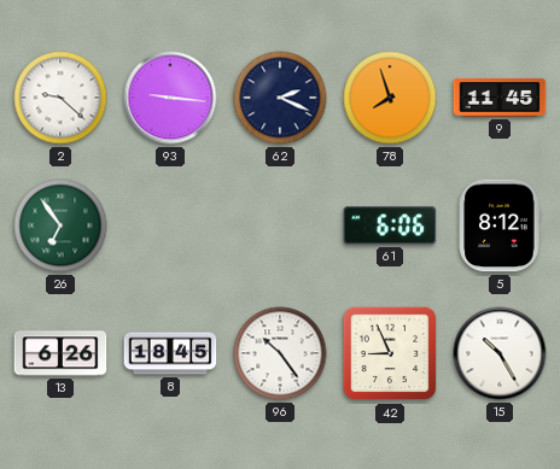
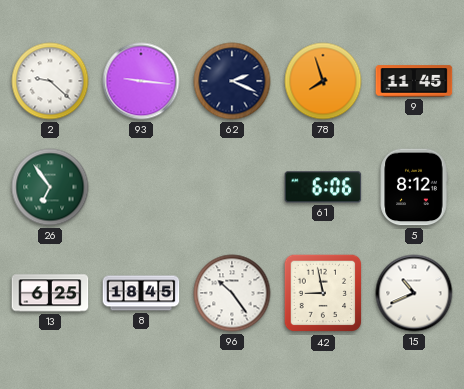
13: 6:26 -> 6:25 (50, 293)
42: 8:56 -> 8:58 (323, 293)
15: 10:25 -> 10:41 (414, 293)
